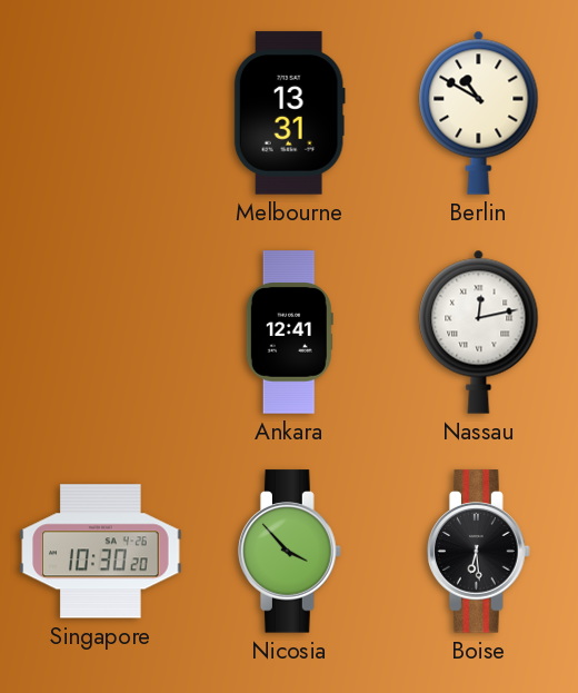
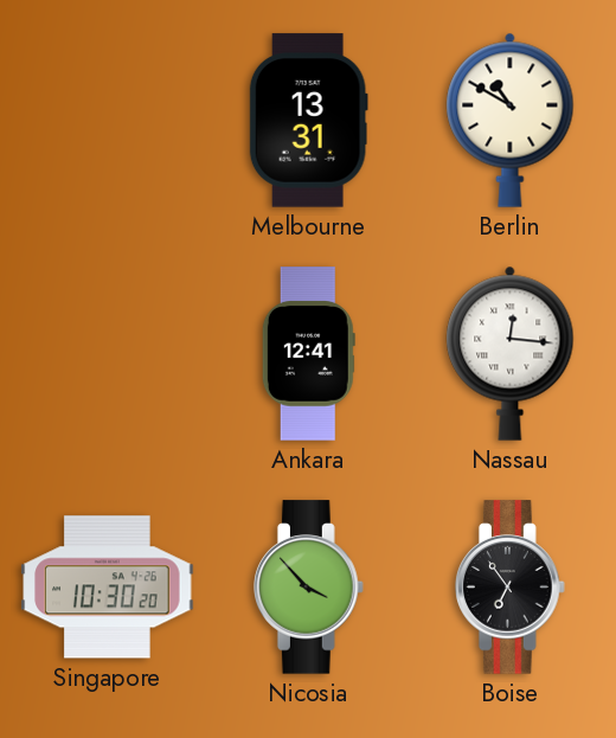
Nassau: 12:13 -> 12:16 (511, 353)
Boise: 6:29 -> 6:54 (511, 588)
